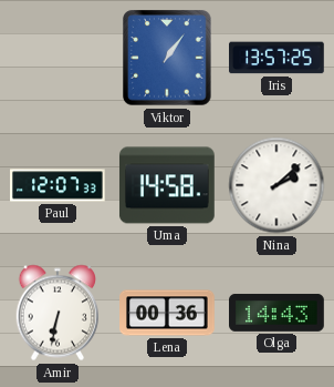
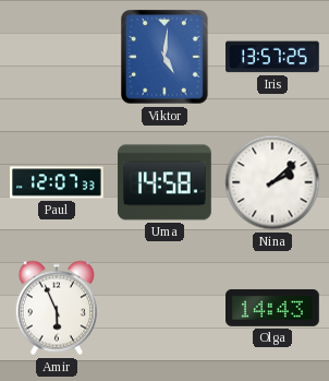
Viktor: 1:06 -> 5:01 (164, 57)
Amir: 6:32 -> 5:56 (56, 308)
Lena: 00:36 -> none (167, 313)
